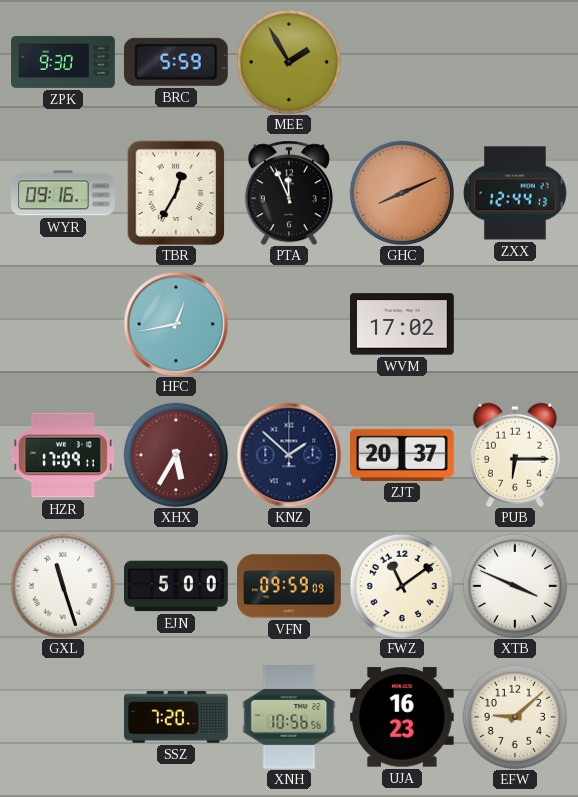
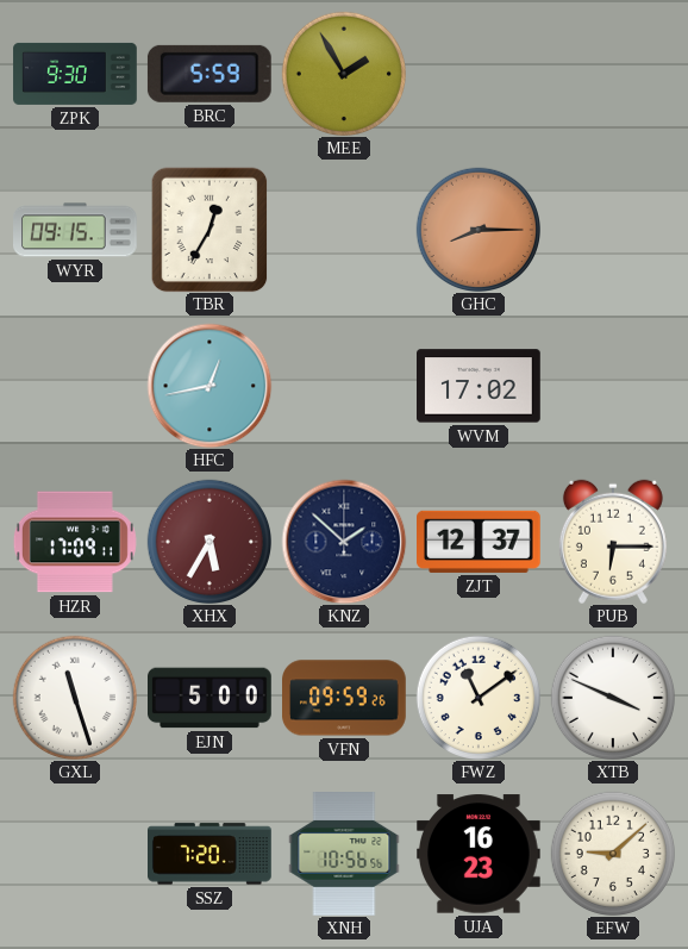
WYR: 09:16 -> 09:15 (76, 230)
PTA: 11:56 -> none (289, 193)
GHC: 8:11 -> 8:15 (477, 229)
ZXX: 12:44 -> none (516, 193)
ZJT: 20:37 -> 12:37 (480, 542)
VFN: 09:59:09 -> 09:59:26 (345, 698)
